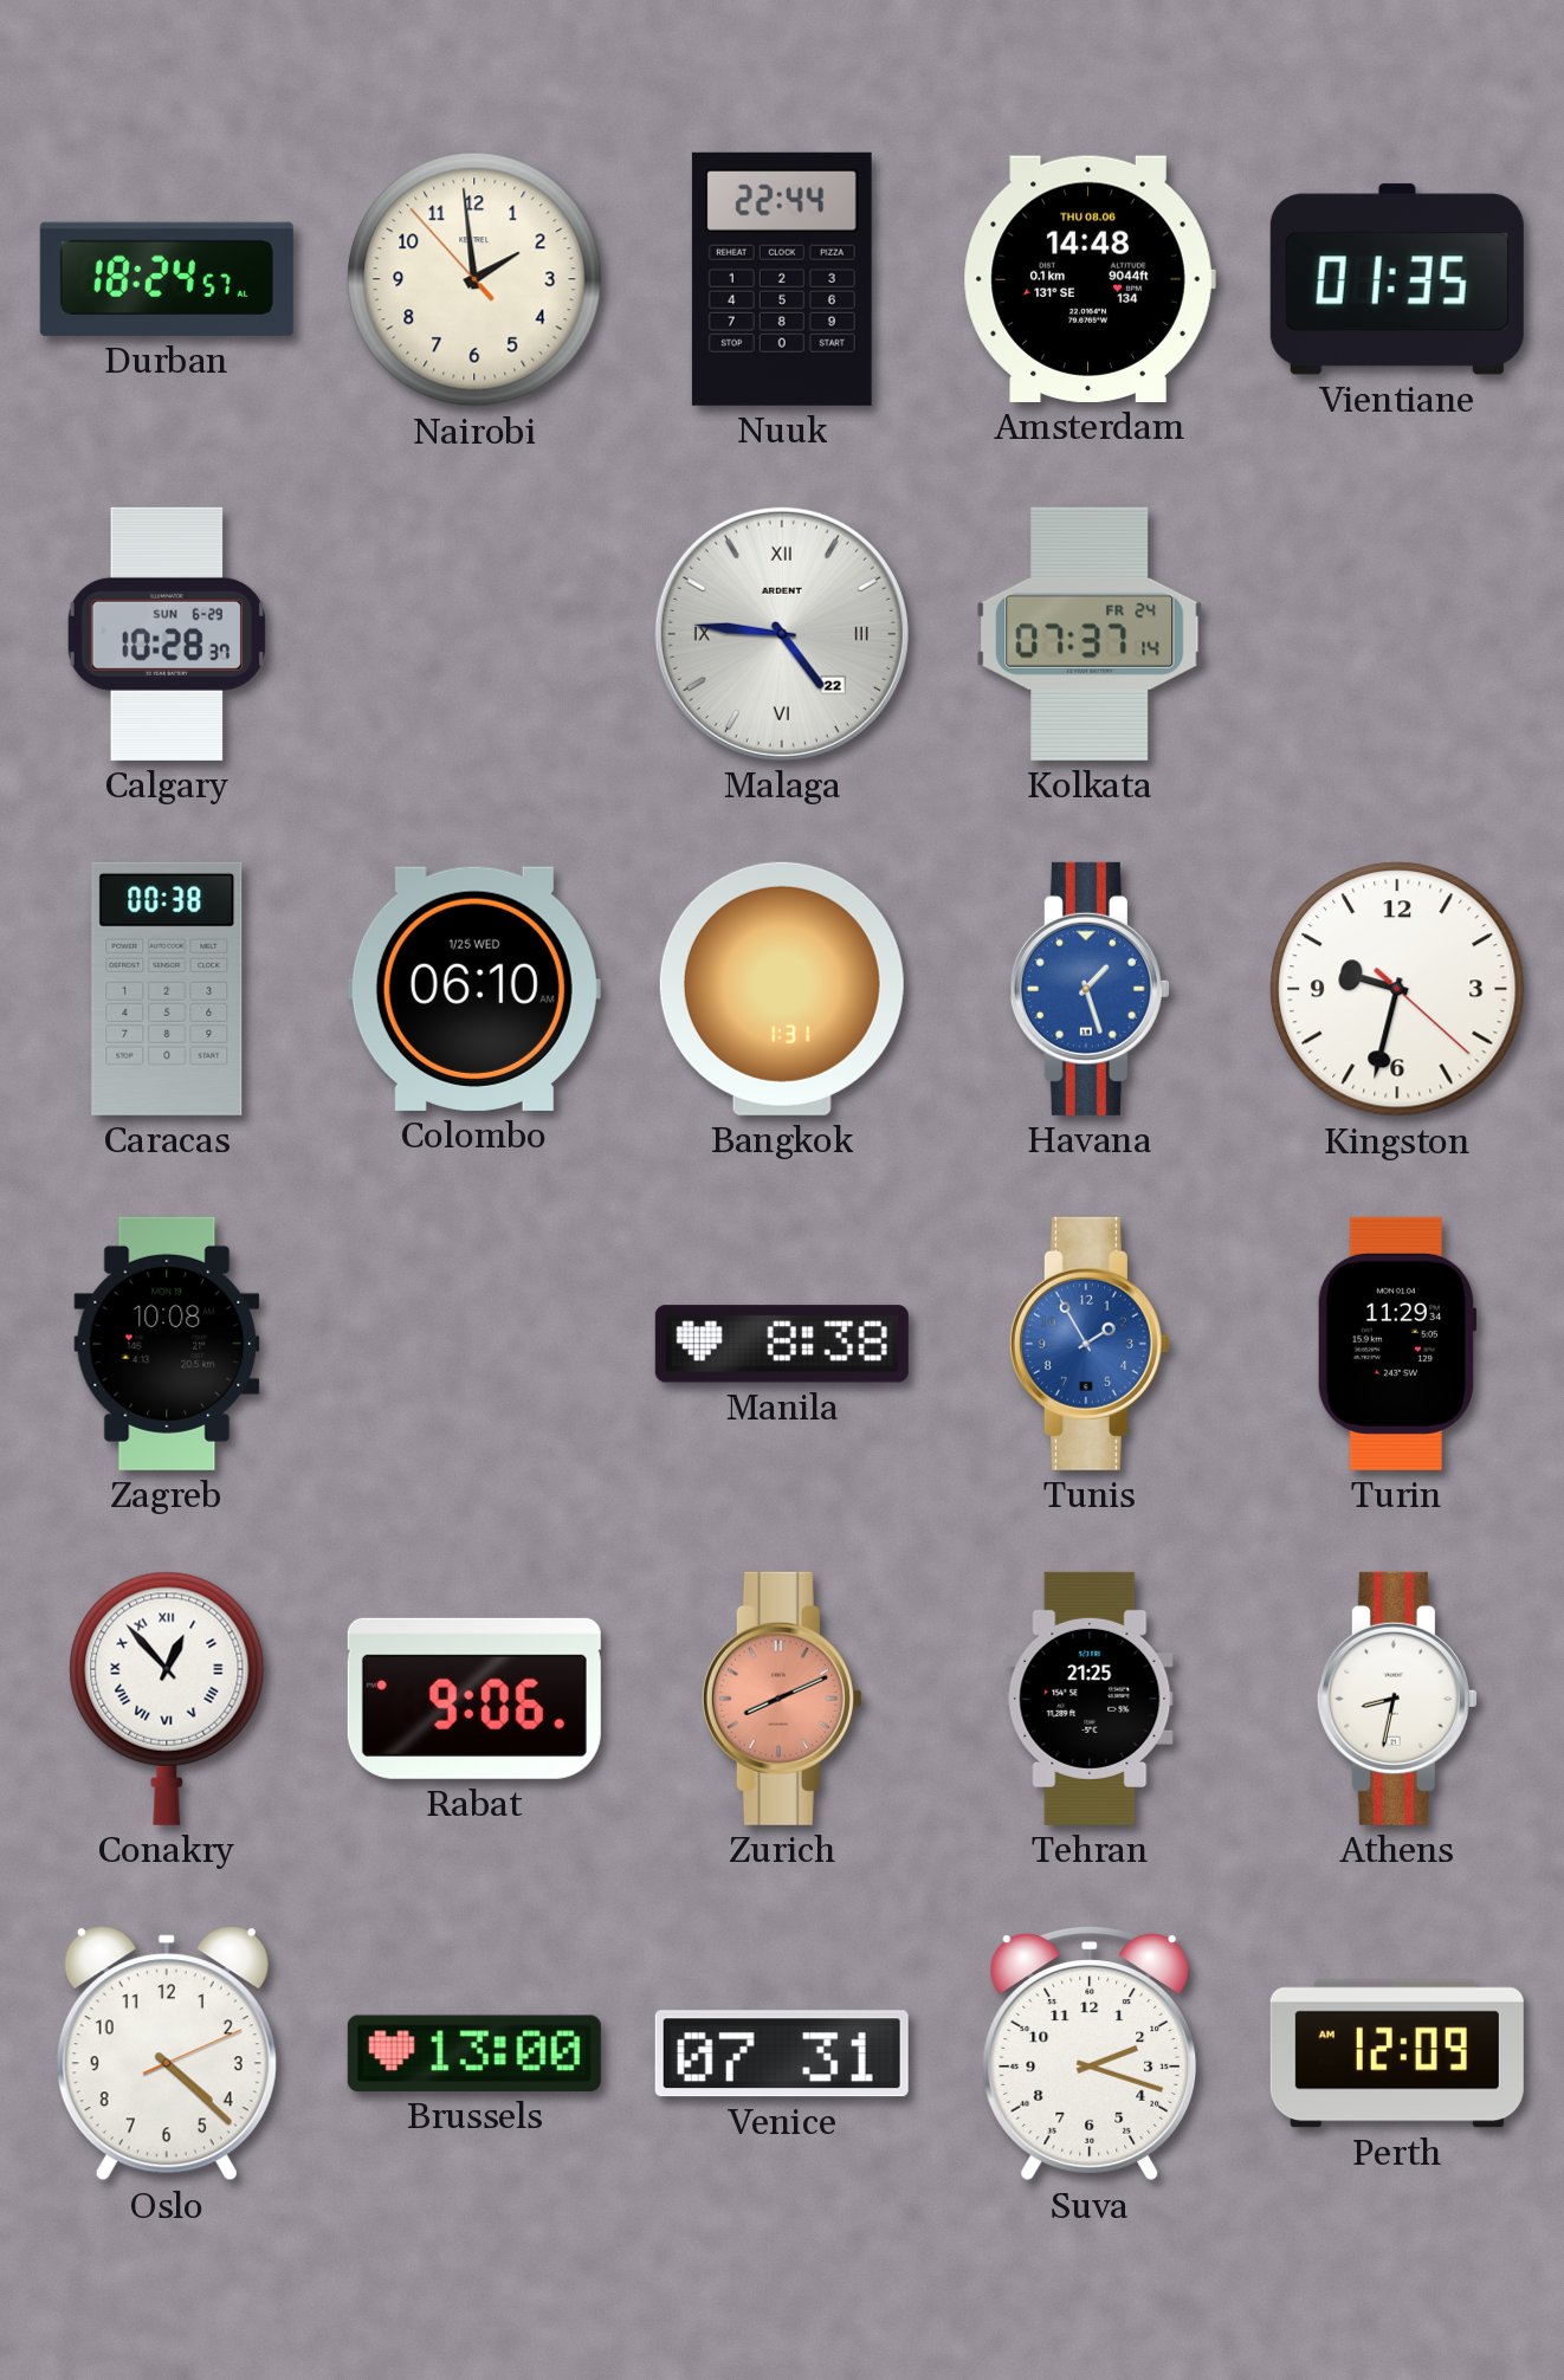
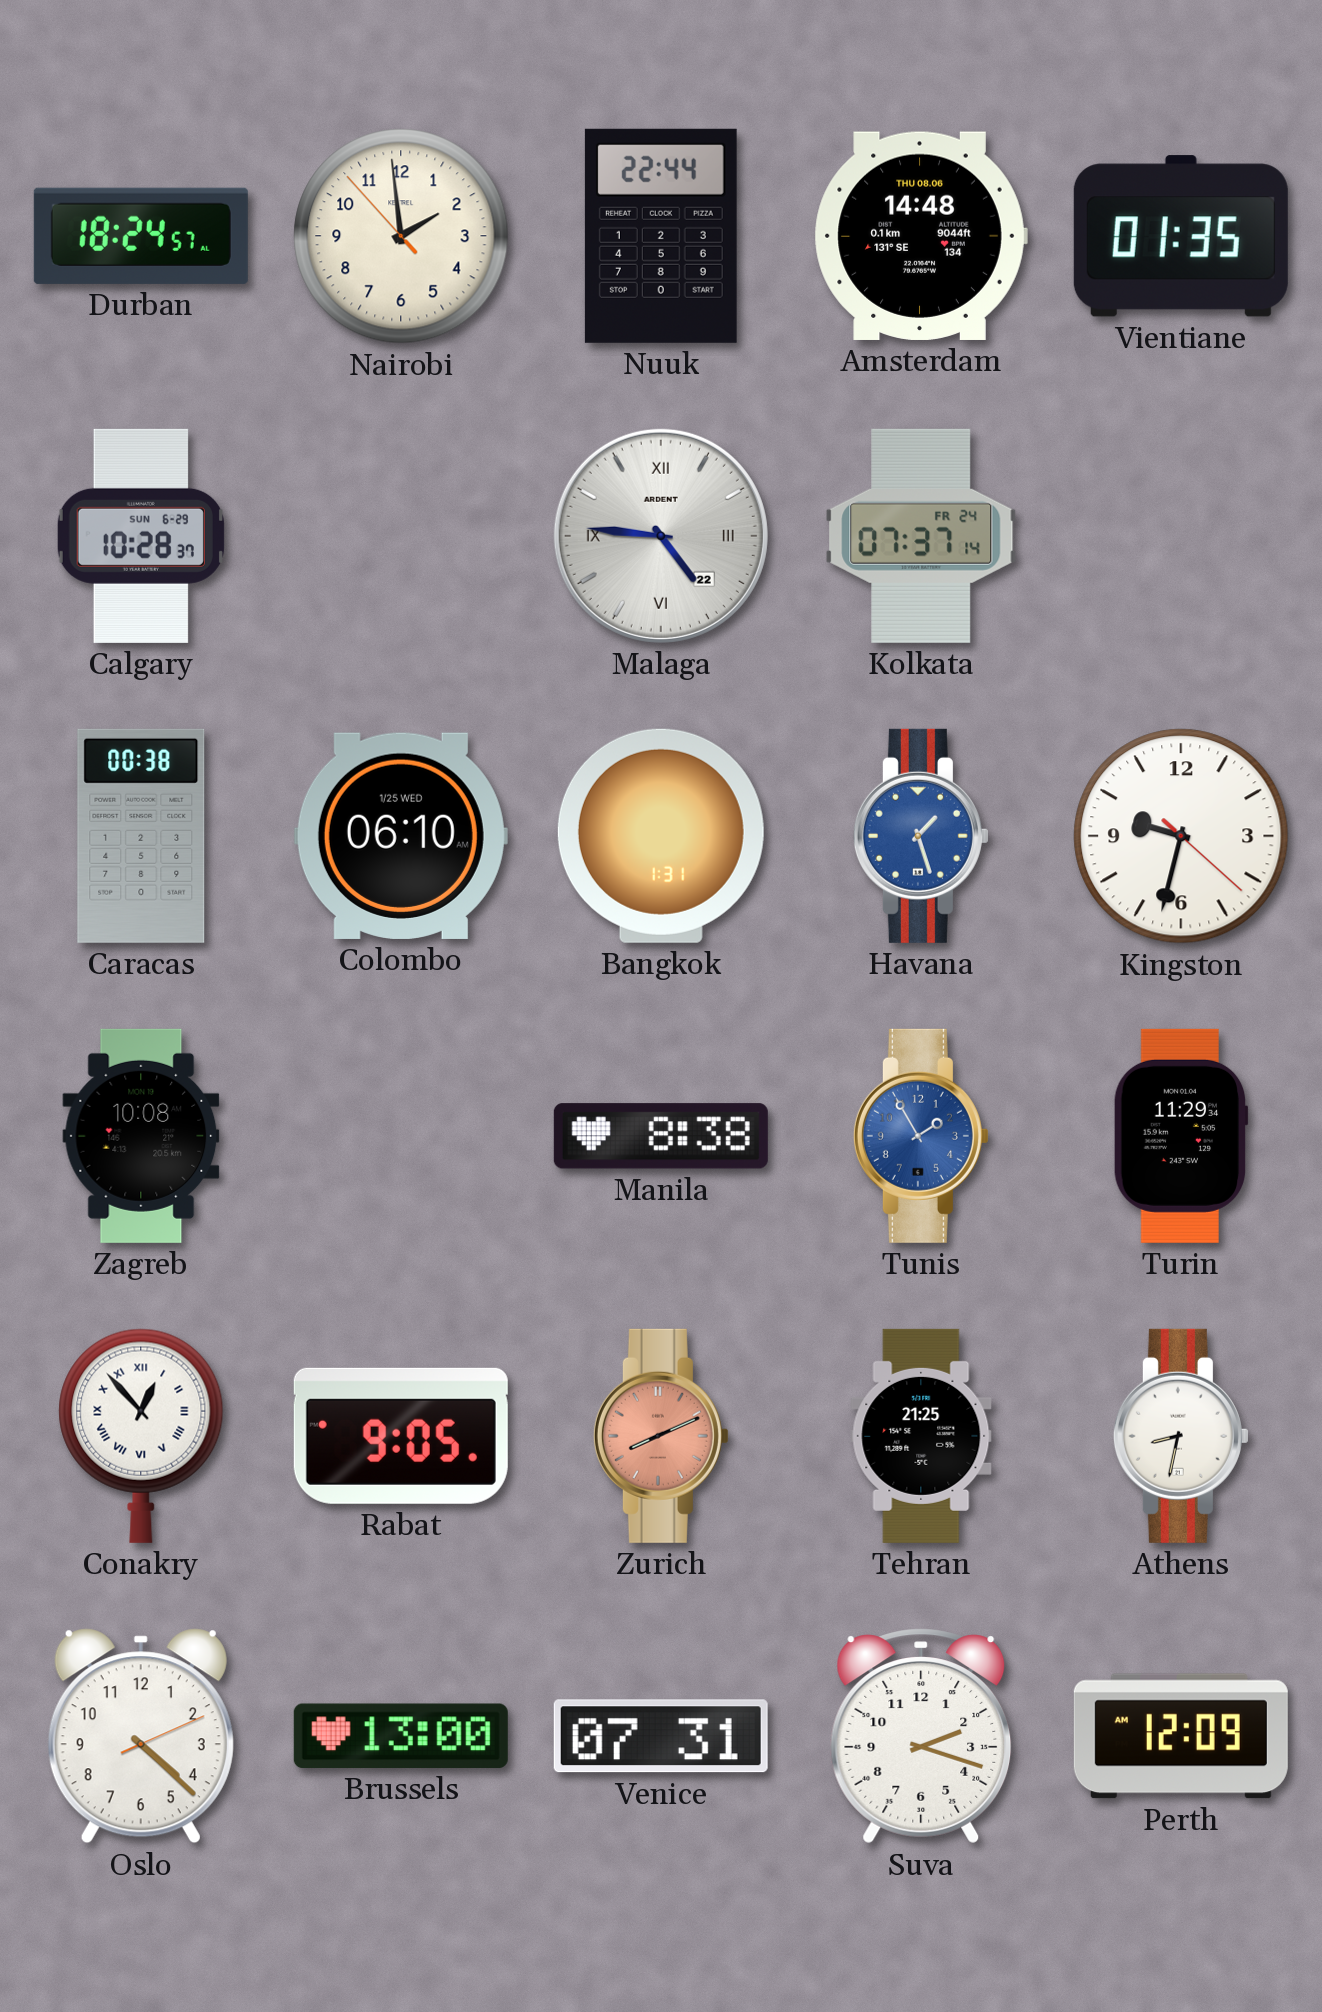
Rabat: 9:06 -> 9:05 (401, 1436)
